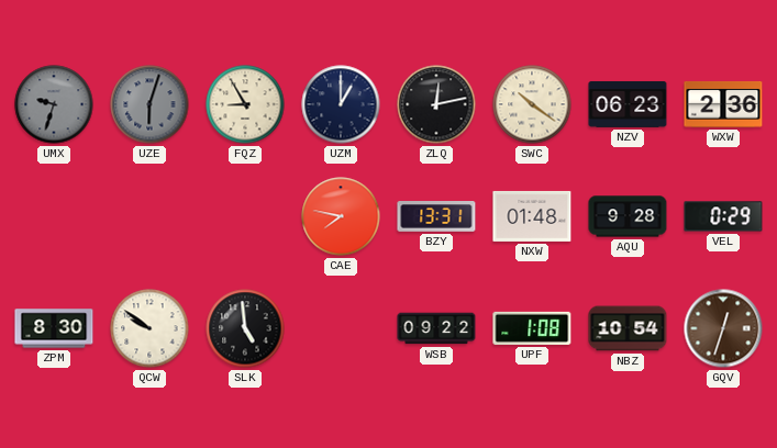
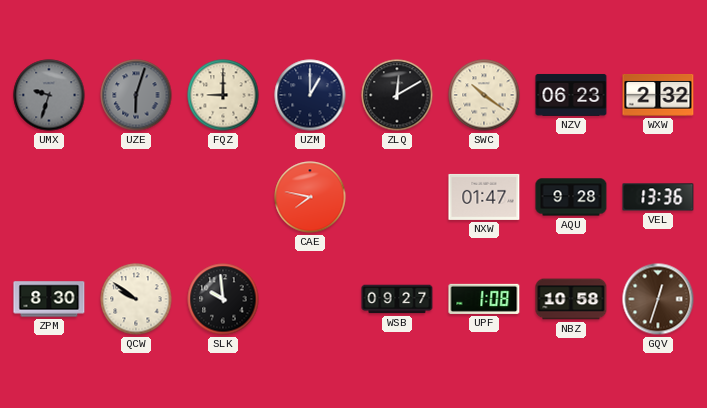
FQZ: 8:55 -> 9:00 (223, 95)
ZLQ: 12:13 -> 12:10 (397, 95)
WXW: 2:36 -> 2:32 (658, 96)
BZY: 13:31 -> none (436, 216)
NXW: 01:48 -> 01:47 (484, 197)
VEL: 0:29 -> 13:36 (658, 197)
SLK: 4:59 -> 9:59 (223, 299)
WSB: 09:22 -> 09:27 (397, 299)
NBZ: 10:54 -> 10:58 (571, 299)
